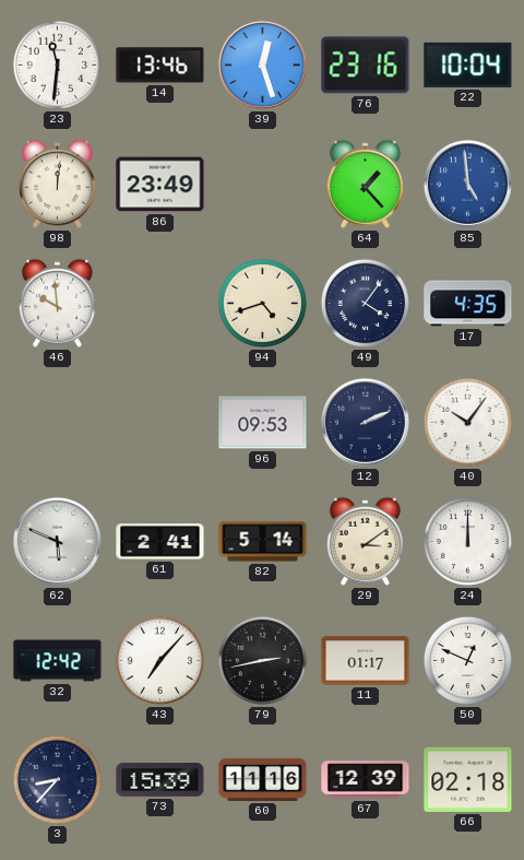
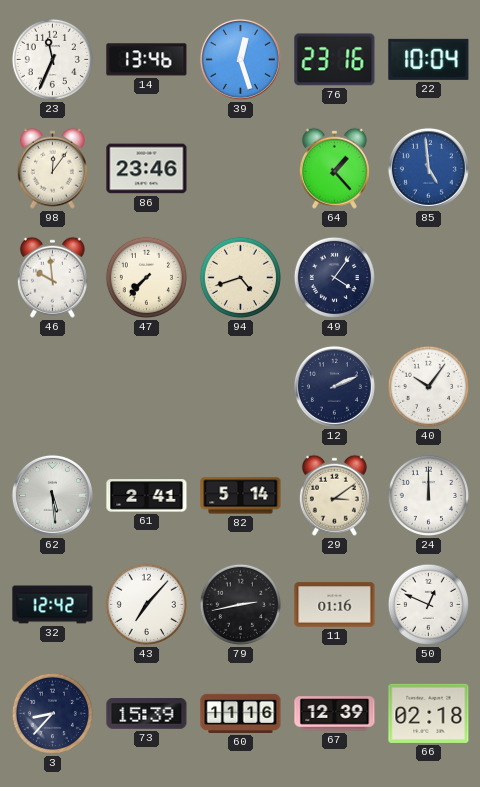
23: 11:31 -> 11:34 (52, 59)
98: 12:01 -> 12:06 (52, 168)
86: 23:49 -> 23:46 (147, 169)
47: none -> 7:37 (146, 277)
17: 4:35 -> none (468, 304)
96: 09:53 -> none (263, 423)
62: 5:49 -> 5:29 (52, 495)
11: 01:17 -> 01:16 (335, 605)
